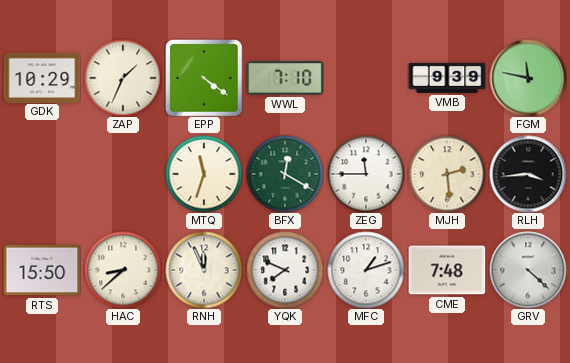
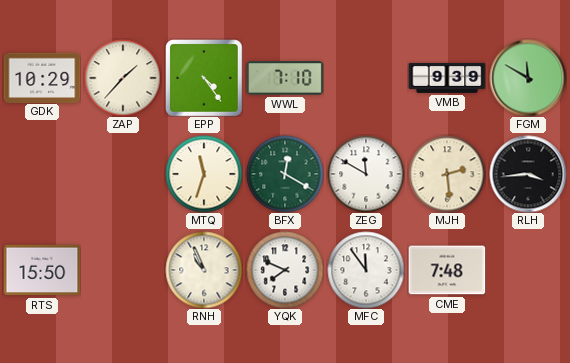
ZAP: 1:34 -> 1:37 (123, 78)
EPP: 4:21 -> 4:24 (204, 78)
FGM: 11:47 -> 11:50 (528, 78)
ZEG: 11:45 -> 11:50 (366, 174)
HAC: 8:38 -> none (123, 270)
RNH: 11:56 -> 10:56 (204, 270)
MFC: 1:12 -> 11:54 (366, 270)
GRV: 4:22 -> none (528, 270)
